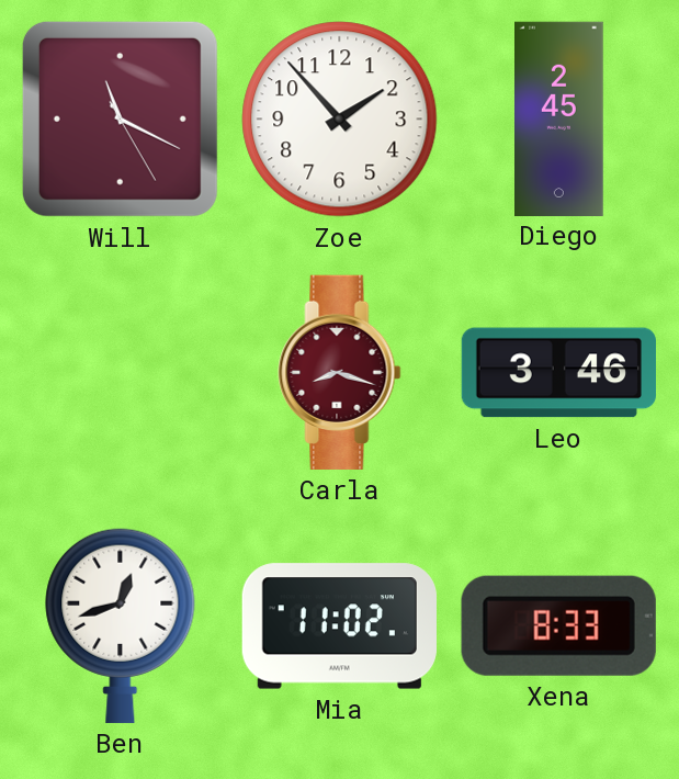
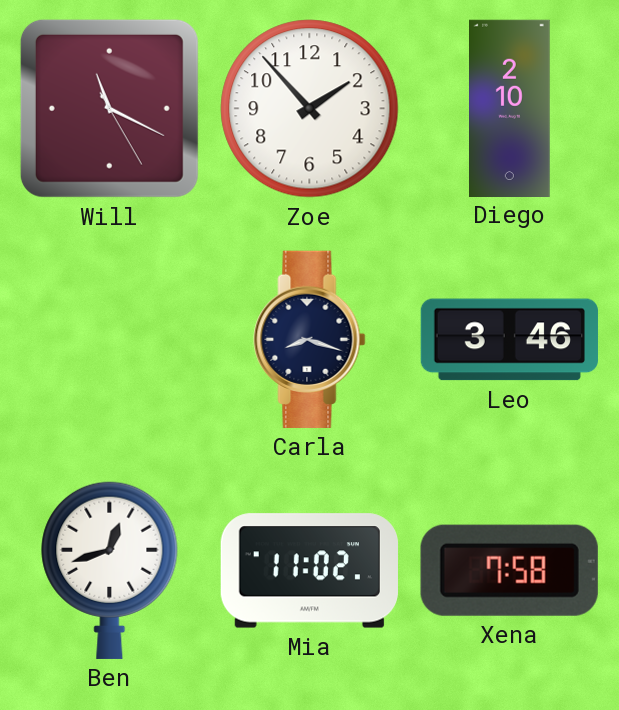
Diego: 2:45 -> 2:10 (510, 108)
Carla dial: burgundy -> navy (310, 339)
Xena: 8:33 -> 7:58 (509, 570)
